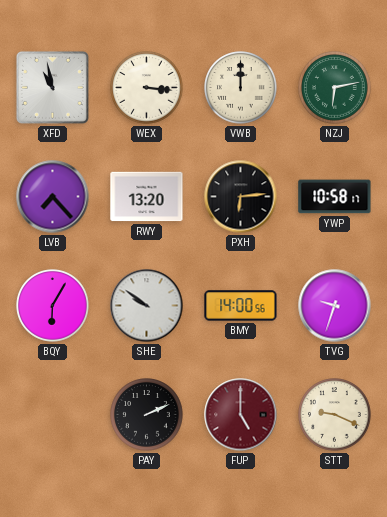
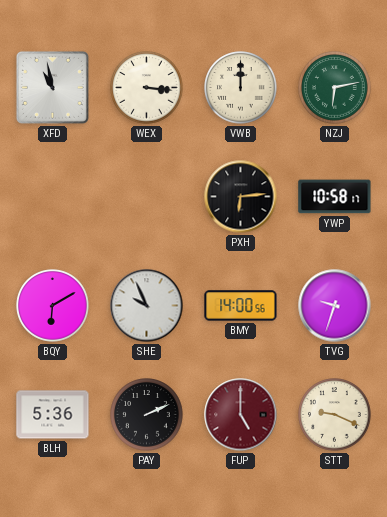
LVB: 7:23 -> none (53, 197)
RWY: 13:20 -> none (147, 197)
BQY: 6:05 -> 6:10 (53, 306)
SHE: 9:51 -> 9:56 (147, 306)
BLH: none -> 5:36 (53, 415)
